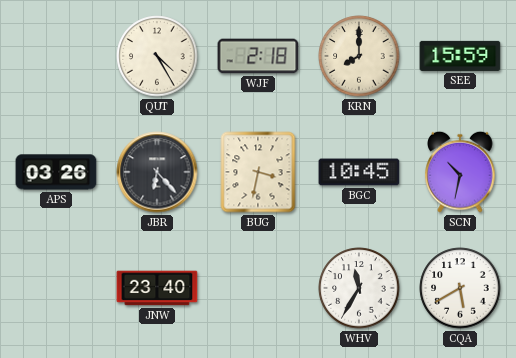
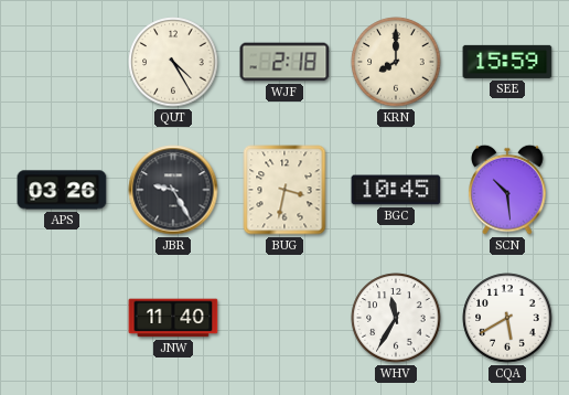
JBR: 6:23 -> 9:25 (173, 190)
SCN: 10:32 -> 10:29 (507, 190)
JNW: 23:40 -> 11:40 (173, 318)
